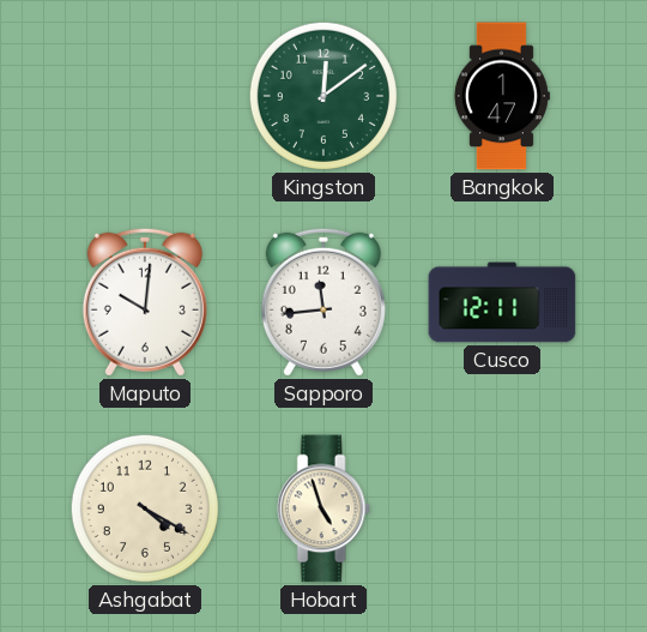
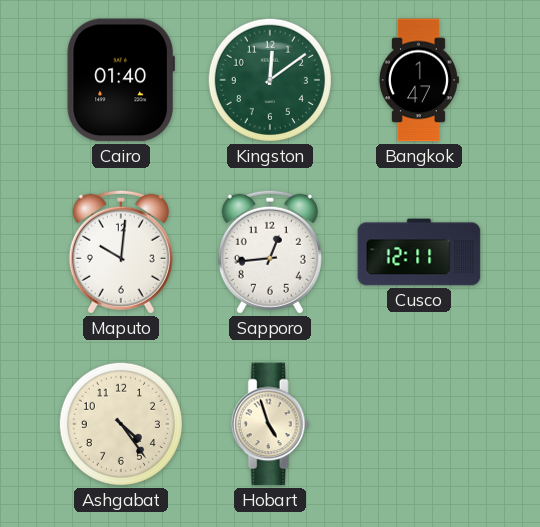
Cairo: none -> 01:40 (121, 80)
Sapporo: 11:44 -> 12:44 (270, 252)
Ashgabat: 4:20 -> 4:24 (121, 424)
